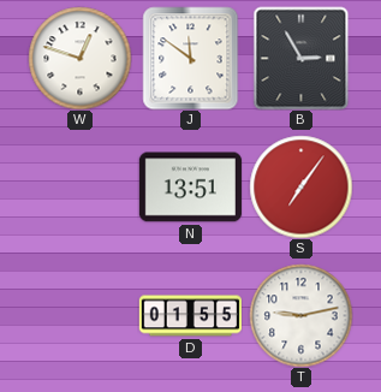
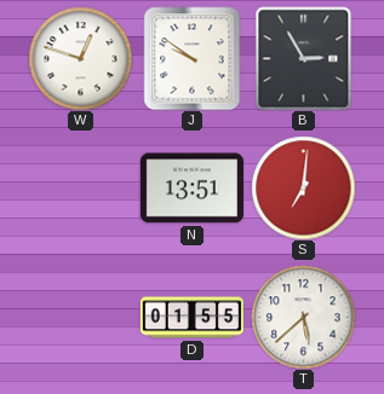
J: 11:51 -> 9:51 (193, 58)
S: 7:06 -> 7:01 (303, 187)
T: 9:13 -> 5:38 (303, 317)
